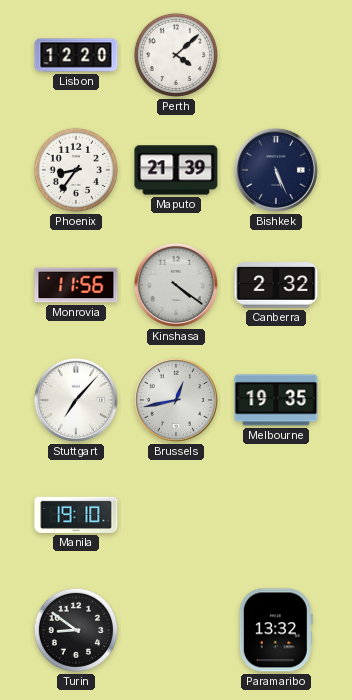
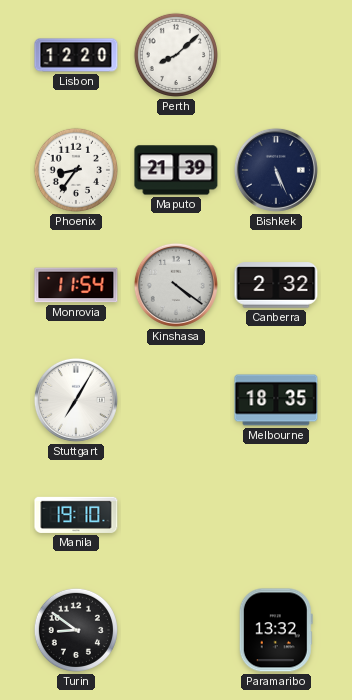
Perth: 4:08 -> 8:08 (176, 55)
Monrovia: 11:56 -> 11:54 (76, 285)
Stuttgart: 7:07 -> 7:05 (76, 400)
Brussels: 12:43 -> none (176, 400)
Melbourne: 19:35 -> 18:35 (276, 400)
